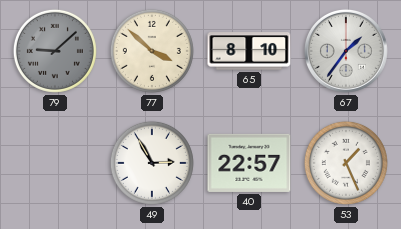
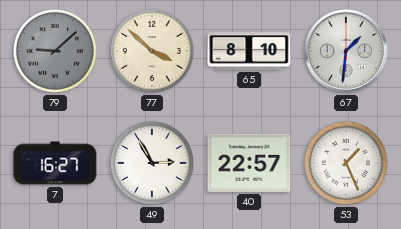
67: 1:36 -> 1:31 (346, 51)
7: none -> 16:27 (55, 163)
